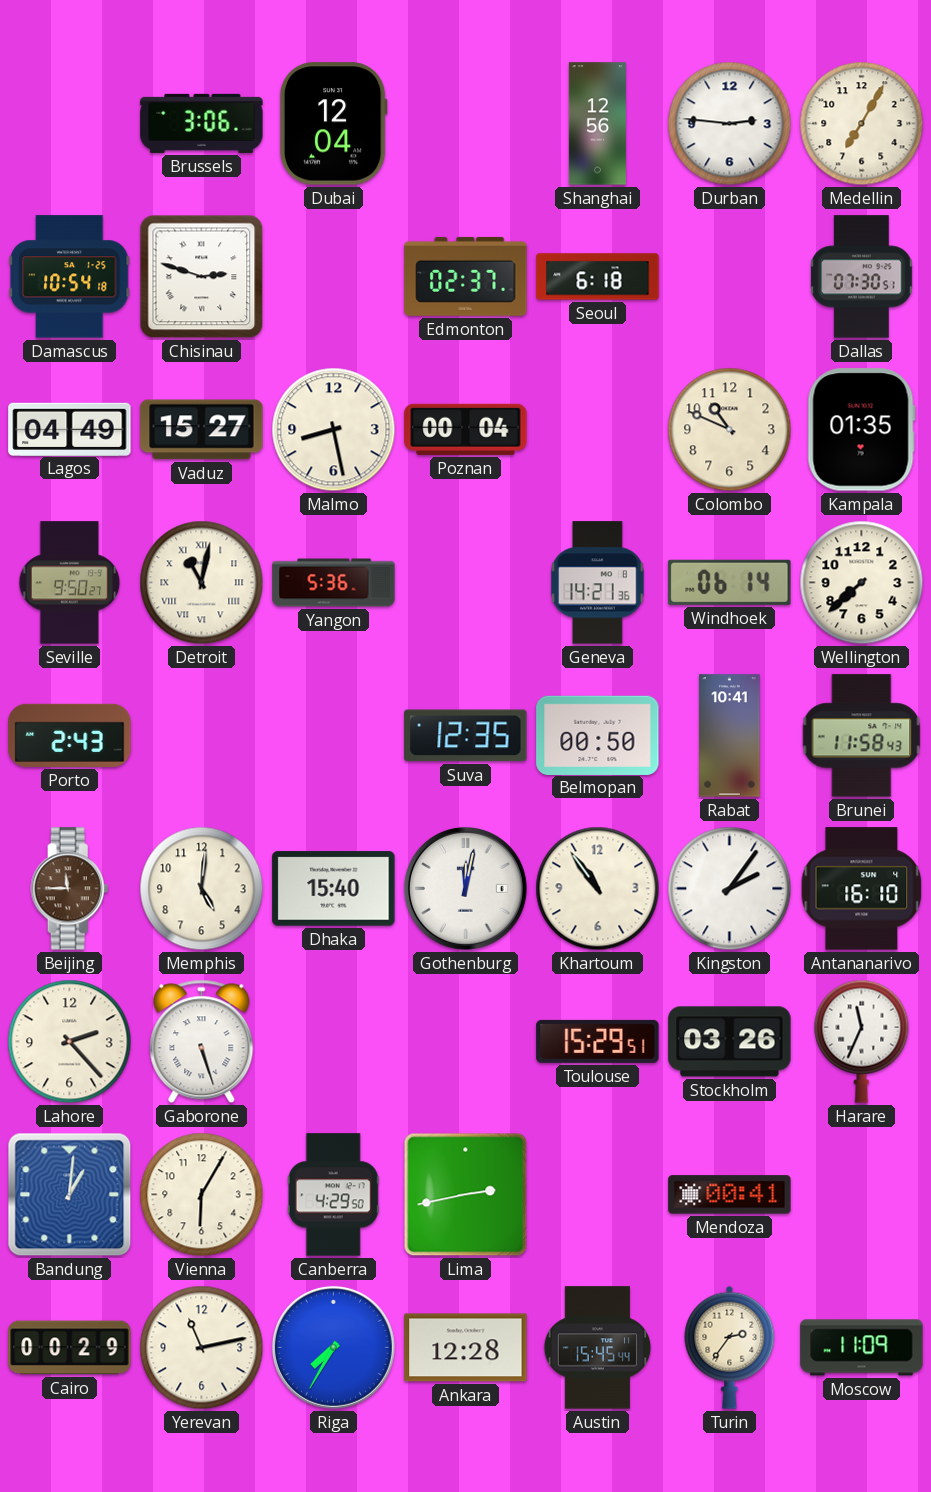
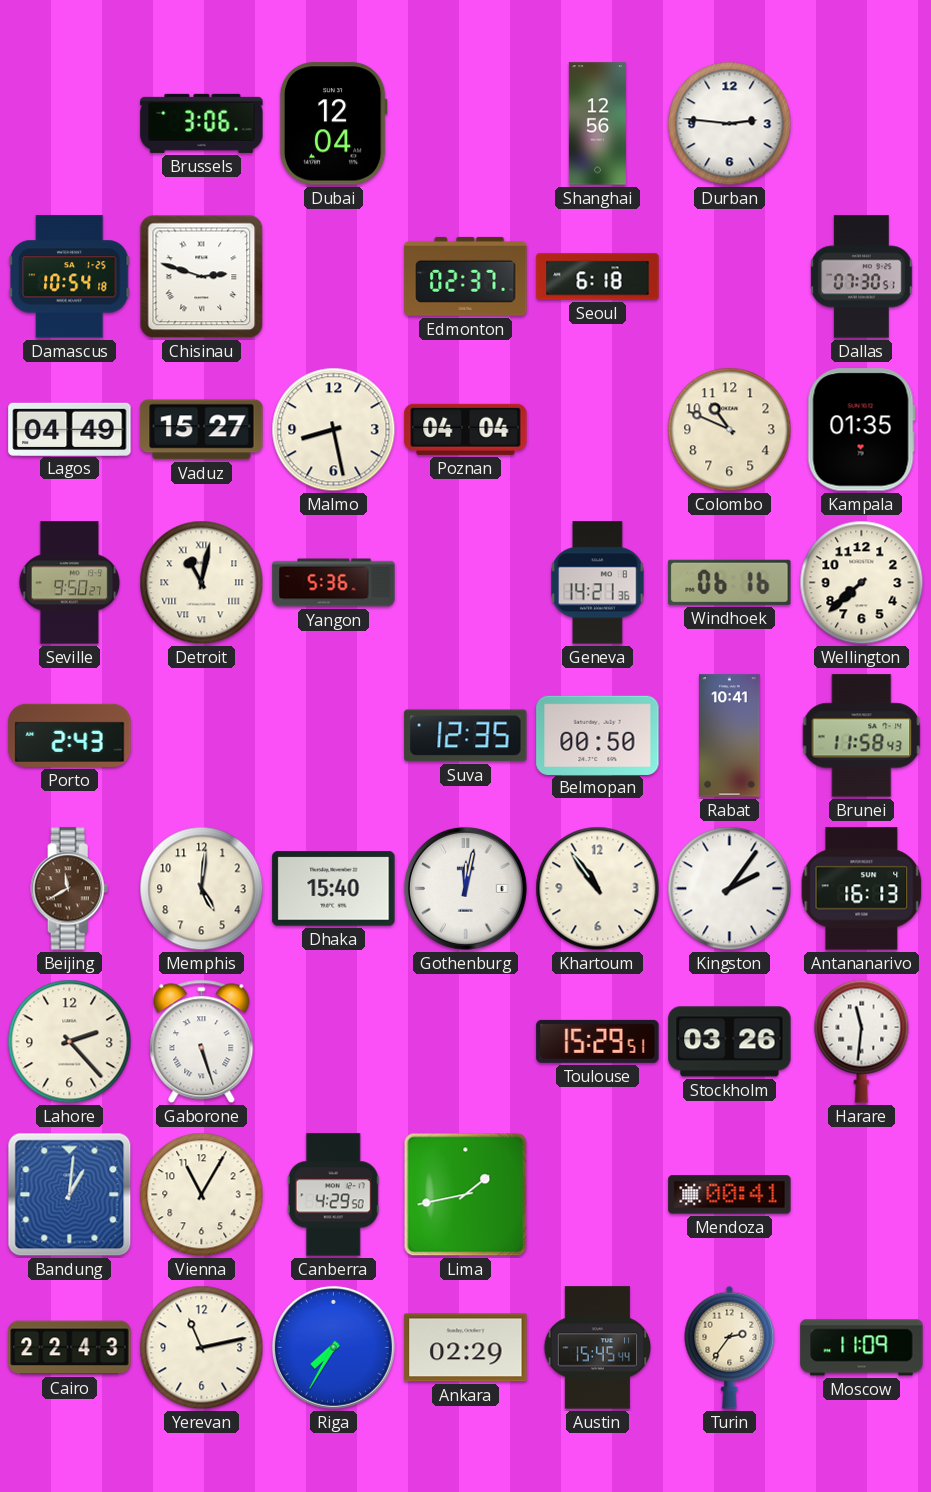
Medellin: 7:05 -> none (862, 124)
Poznan: 00:04 -> 04:04 (466, 429)
Windhoek: 06:14 -> 06:16 (730, 582)
Beijing: 11:45 -> 11:40 (70, 889)
Antananarivo: 16:10 -> 16:13 (862, 889)
Harare: 11:34 -> 11:31 (862, 1041)
Vienna: 6:05 -> 11:05 (202, 1195)
Lima: 2:43 -> 1:43 (466, 1195)
Cairo: 00:29 -> 22:43 (70, 1348)
Ankara: 12:28 -> 02:29 (466, 1348)
